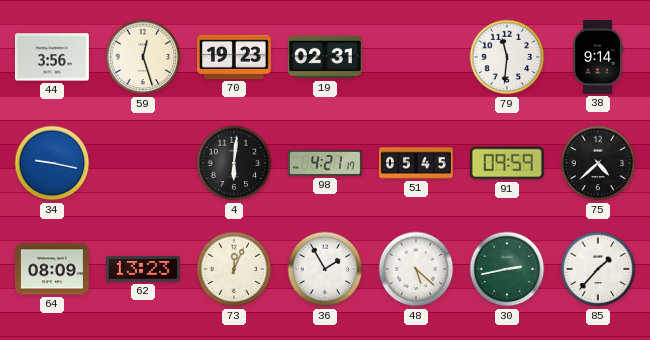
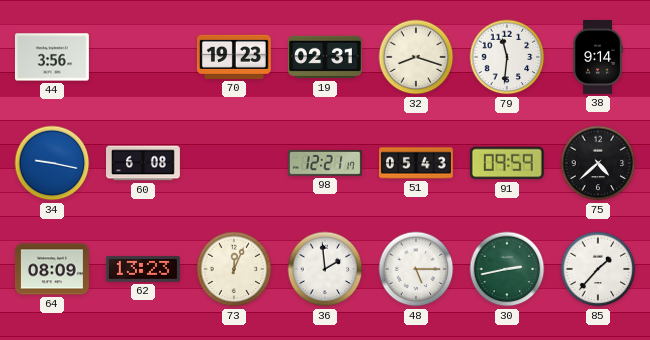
59: 12:27 -> none (143, 57)
32: none -> 8:18 (416, 57)
60: none -> 6:08 (144, 163)
4: 6:01 -> none (234, 163)
98: 4:21 -> 12:21 (325, 163)
51: 05:45 -> 05:43 (417, 163)
36: 1:55 -> 1:59 (325, 269)
48: 5:22 -> 5:15 (416, 269)
